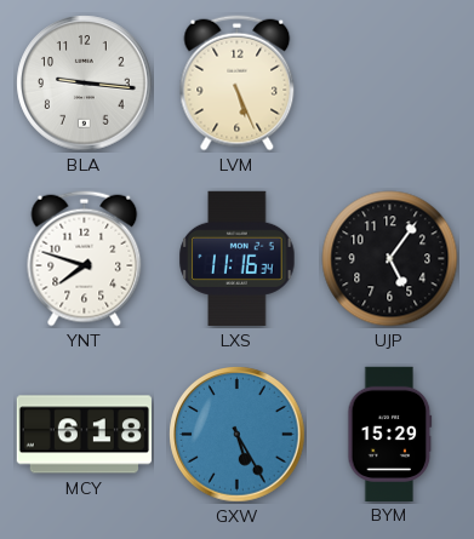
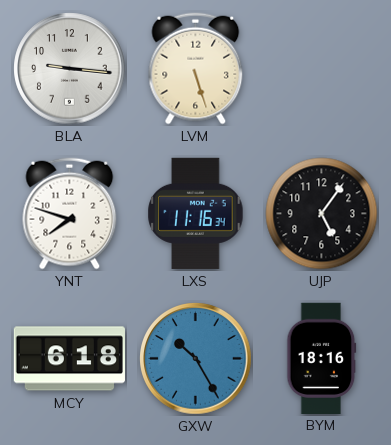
LVM: 5:26 -> 5:27 (196, 69)
GXW: 5:25 -> 10:25 (196, 359)
BYM: 15:29 -> 18:16 (322, 358)
